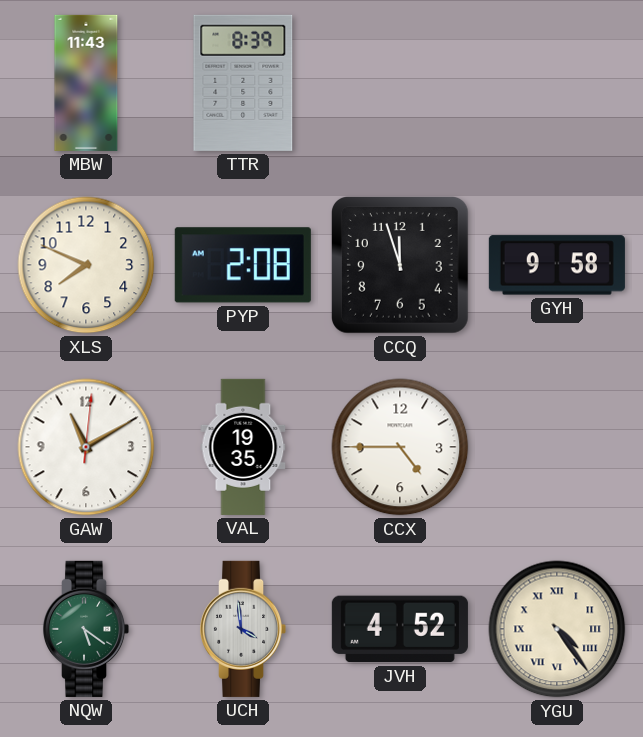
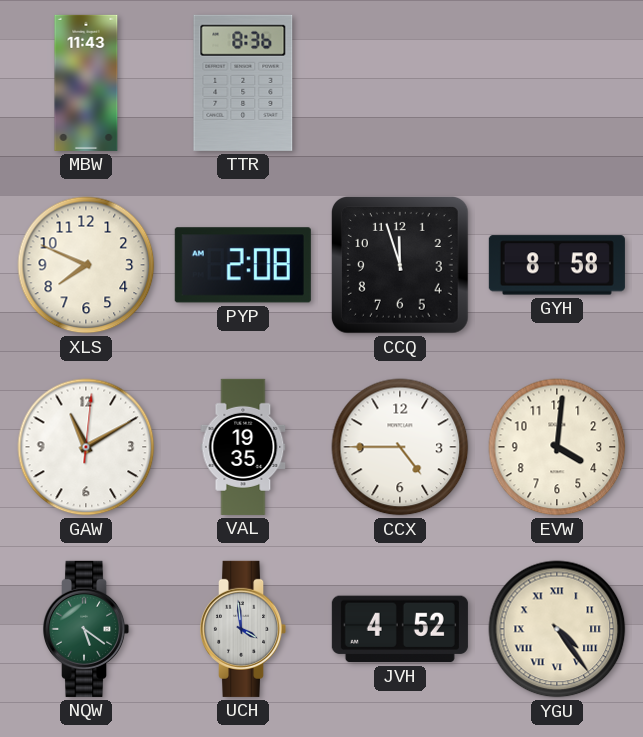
TTR: 8:39 -> 8:36 (243, 83)
GYH: 9:58 -> 8:58 (557, 265)
EVW: none -> 4:01 (557, 447)
